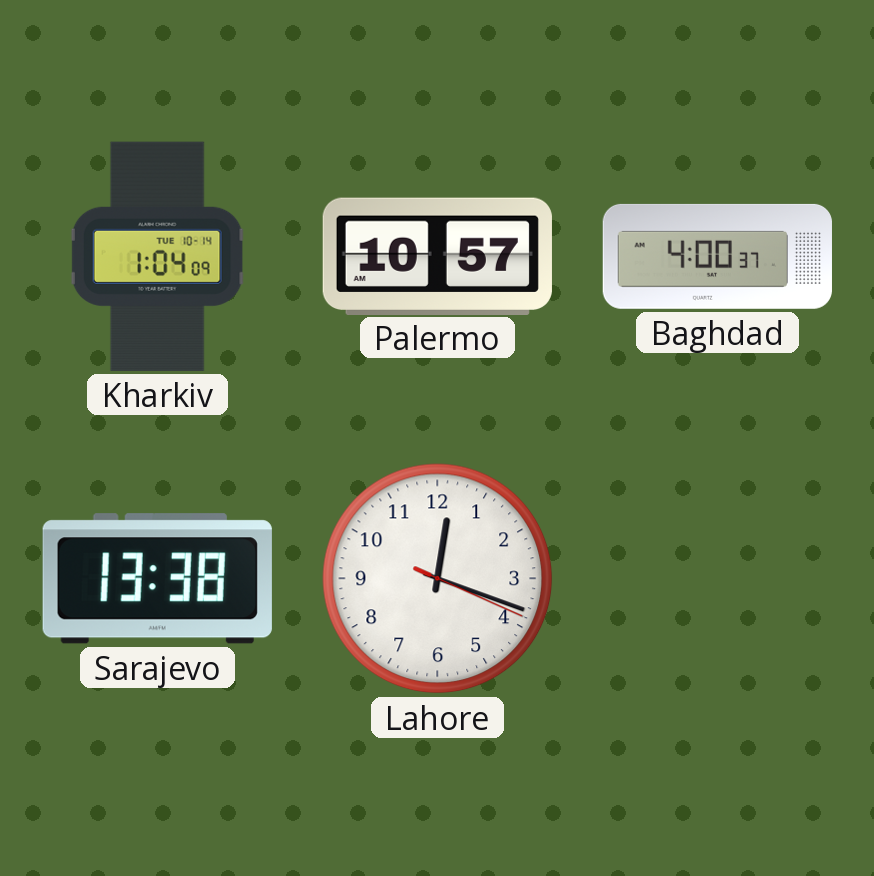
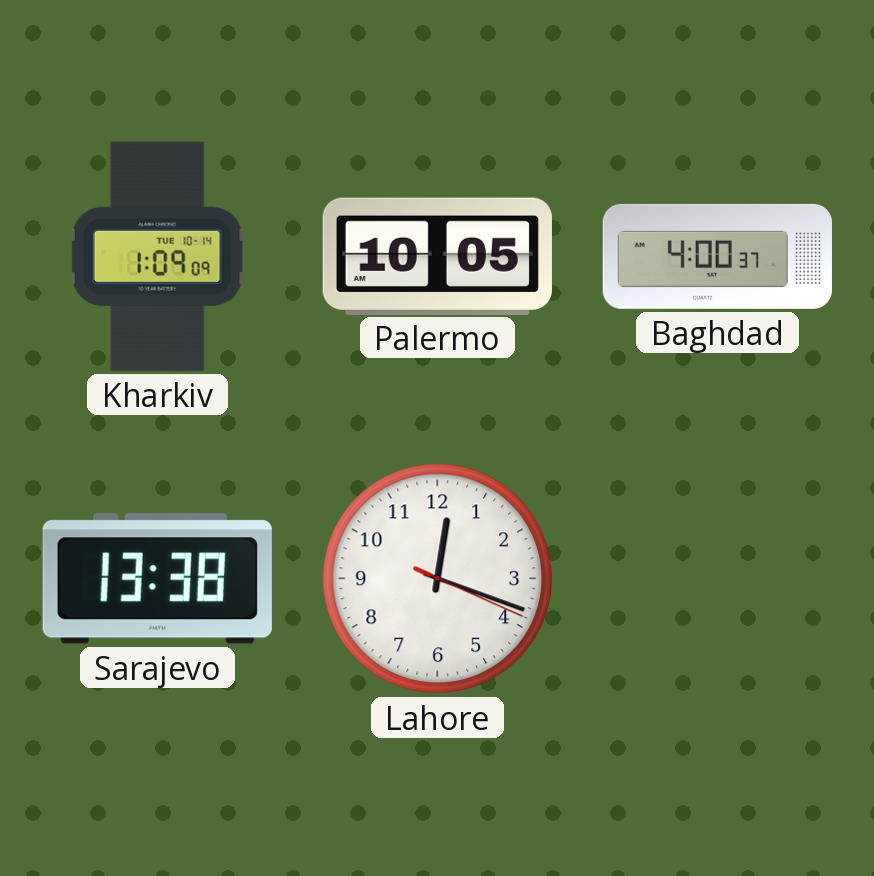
Kharkiv: 1:04 -> 1:09 (157, 256)
Palermo: 10:57 -> 10:05 (437, 256)
